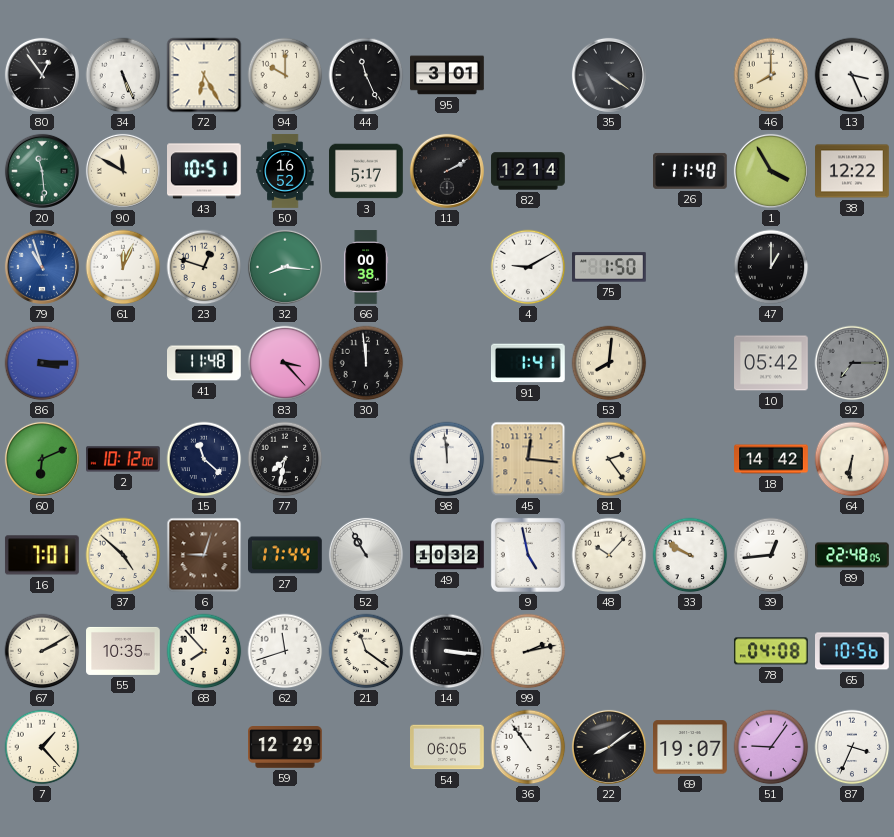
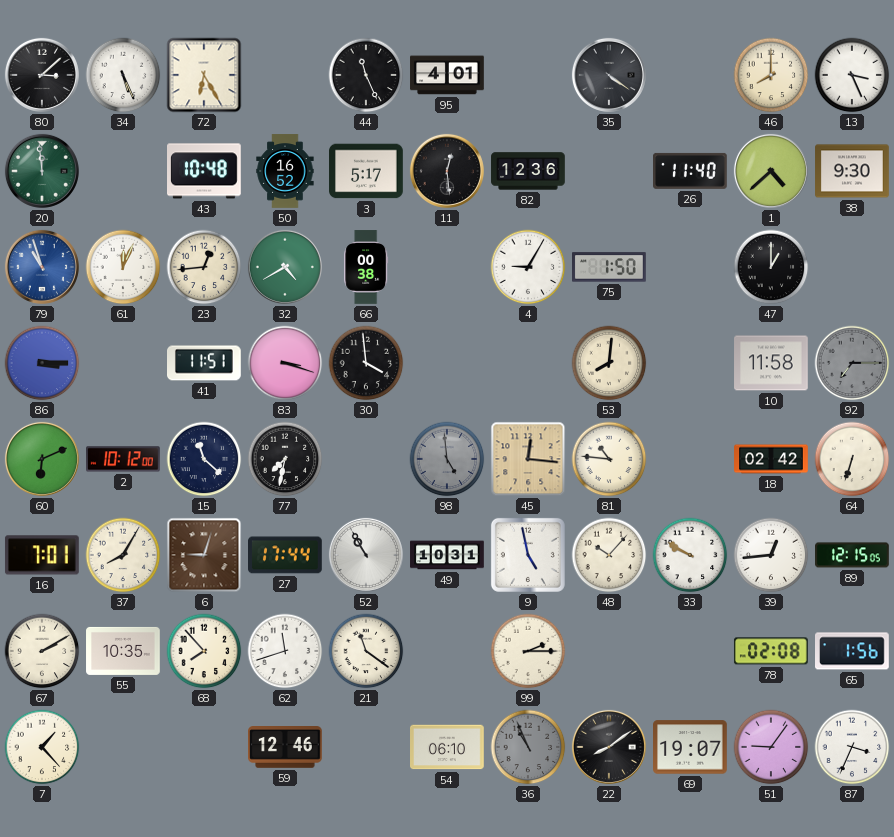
80: 12:54 -> 3:08 (42, 75)
94: 10:00 -> none (285, 75)
95: 3:01 -> 4:01 (447, 75)
20: 11:29 -> 11:59 (42, 171)
90: 11:50 -> none (123, 171)
43: 10:51 -> 10:48 (205, 171)
11: 2:10 -> 12:29 (447, 171)
82: 12:14 -> 12:36 (528, 171)
1: 3:55 -> 4:38 (771, 171)
38: 12:22 -> 9:30 (852, 171)
23: 12:48 -> 12:44 (204, 267)
32: 8:16 -> 4:40 (285, 267)
4: 9:10 -> 9:05 (528, 267)
41: 11:48 -> 11:51 (205, 363)
83: 3:23 -> 3:18 (285, 363)
30: 11:59 -> 3:59 (366, 363)
91: 1:41 -> none (528, 363)
10: 05:42 -> 11:58 (771, 363)
98: 11:59 -> 4:59 (447, 459)
98 dial: white -> grey (447, 459)
81: 2:24 -> 10:46 (609, 459)
18: 14:42 -> 02:42 (771, 459)
64: 6:31 -> 6:33 (852, 459)
37: 4:52 -> 8:05 (123, 555)
49: 10:32 -> 10:31 (447, 555)
89: 22:48 -> 12:15 (852, 555)
14: 3:16 -> none (447, 651)
99: 2:13 -> 2:15 (528, 651)
78: 04:08 -> 02:08 (771, 651)
65: 10:56 -> 1:56 (853, 651)
59: 12:29 -> 12:46 (285, 748)
54: 06:05 -> 06:10 (447, 747)
36: 10:54 -> 10:56 (528, 747)
36 dial: white -> grey (528, 747)
